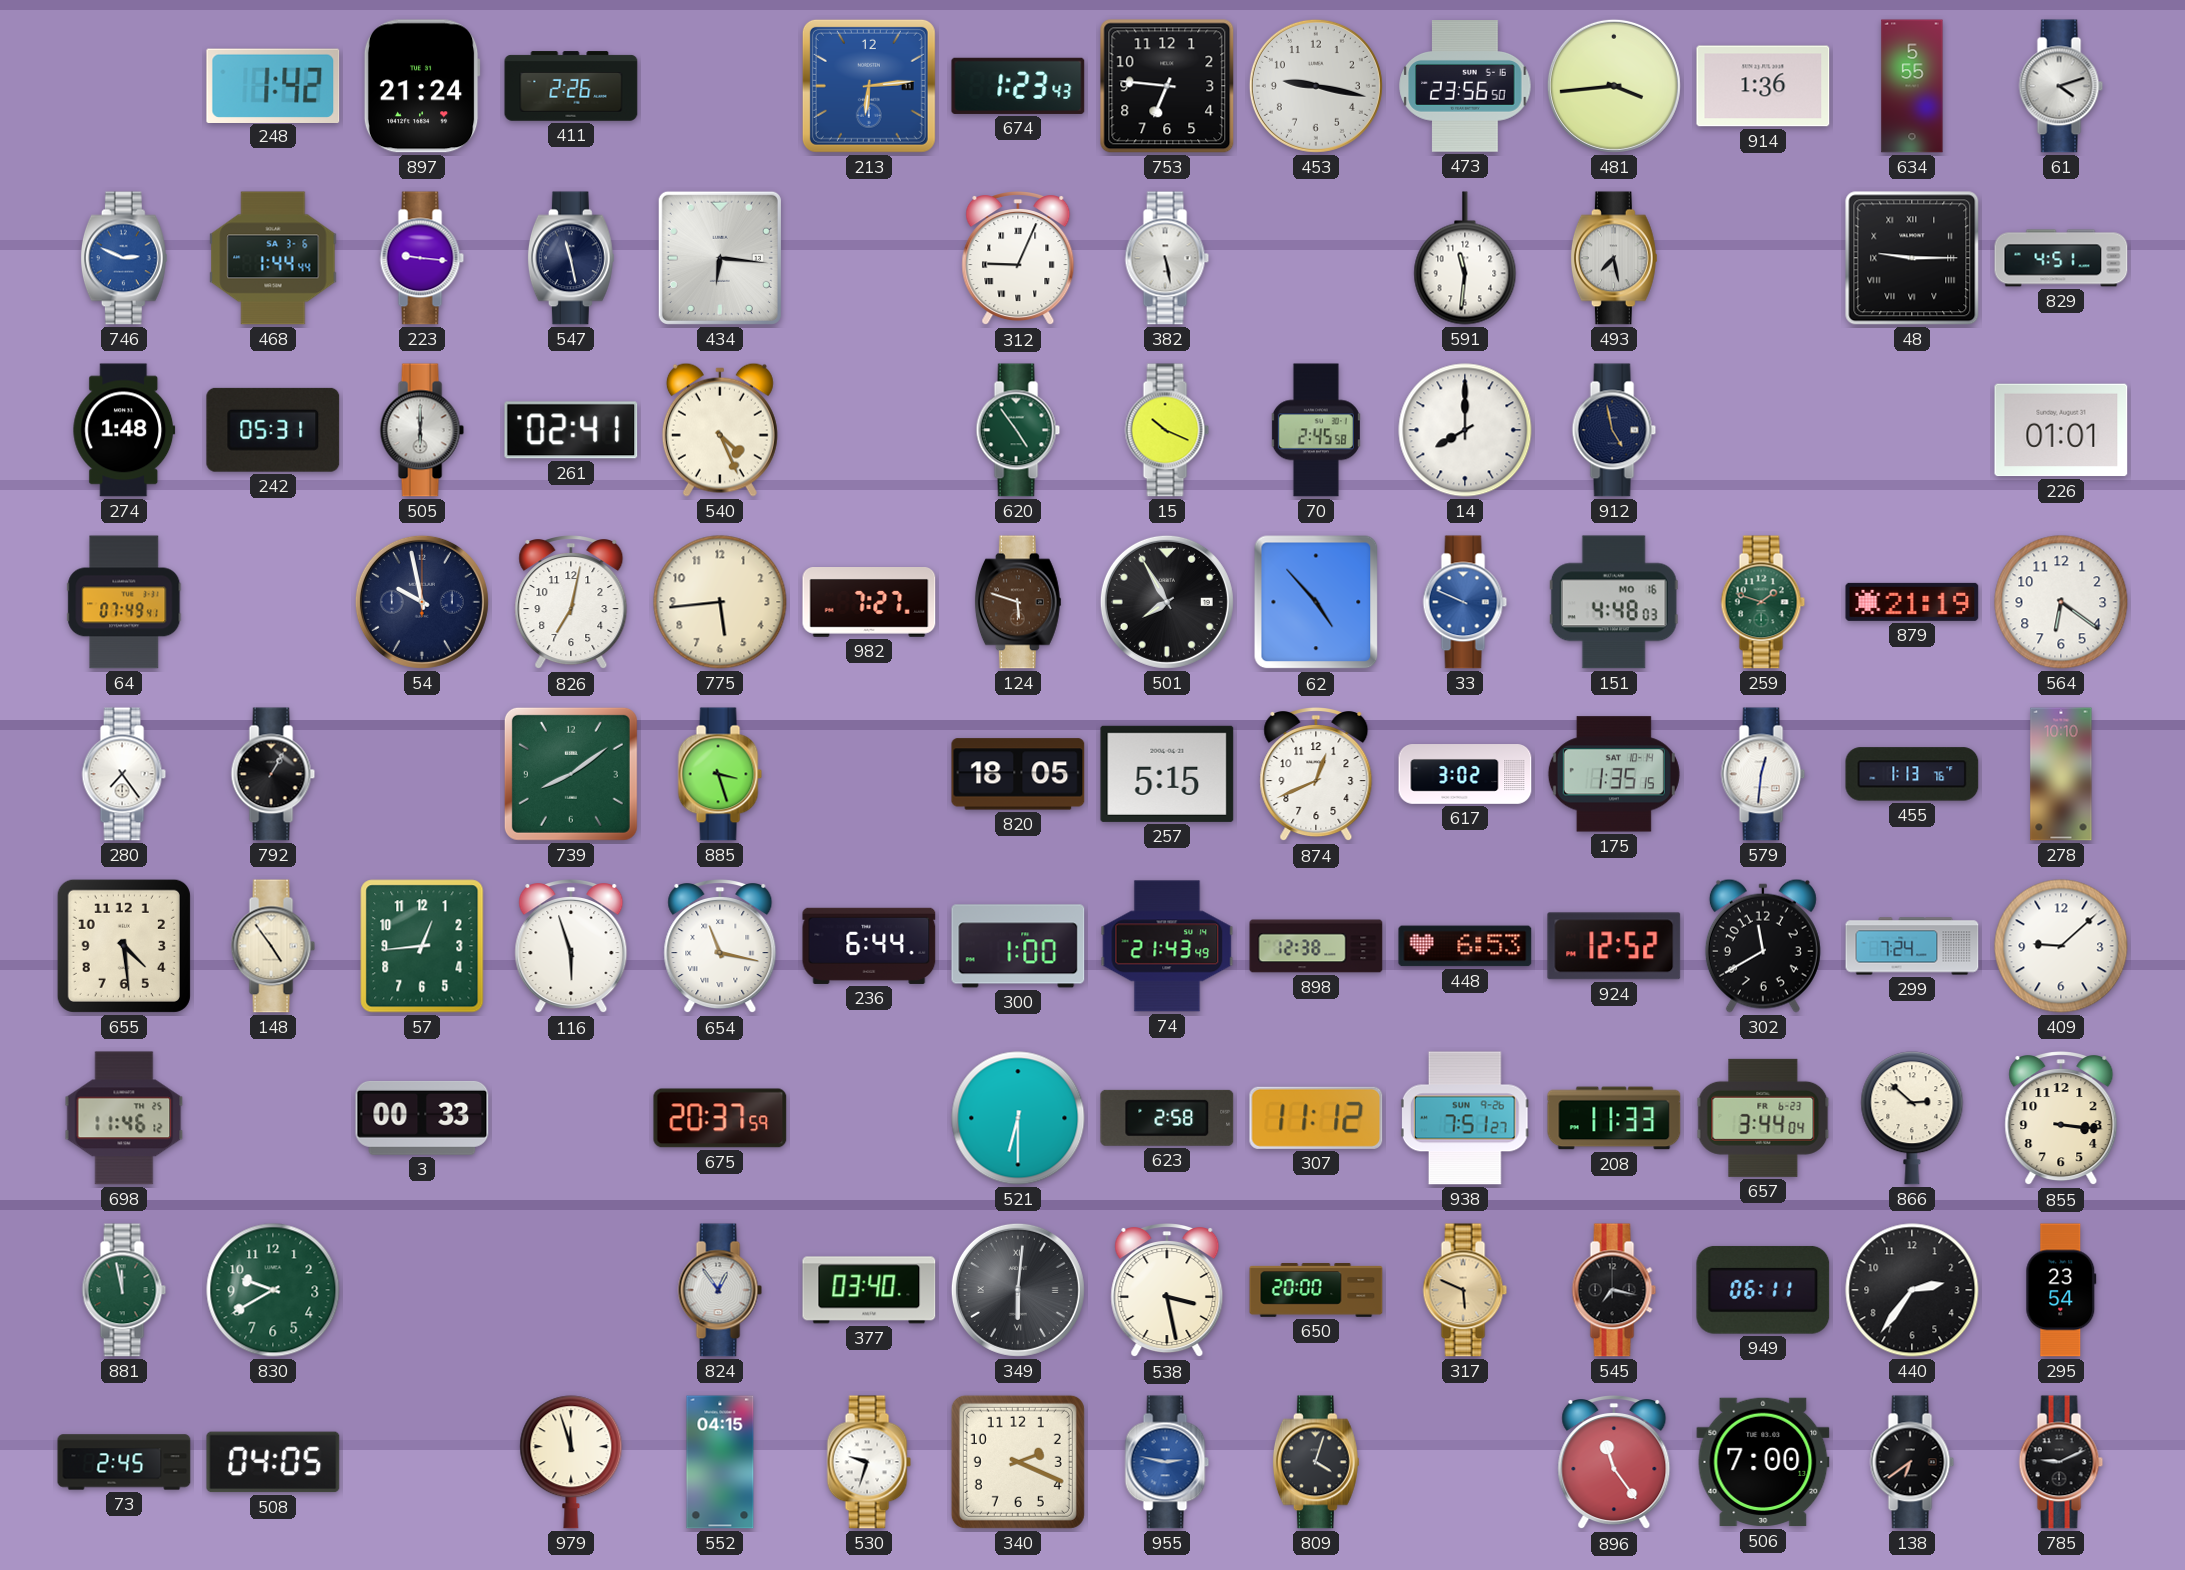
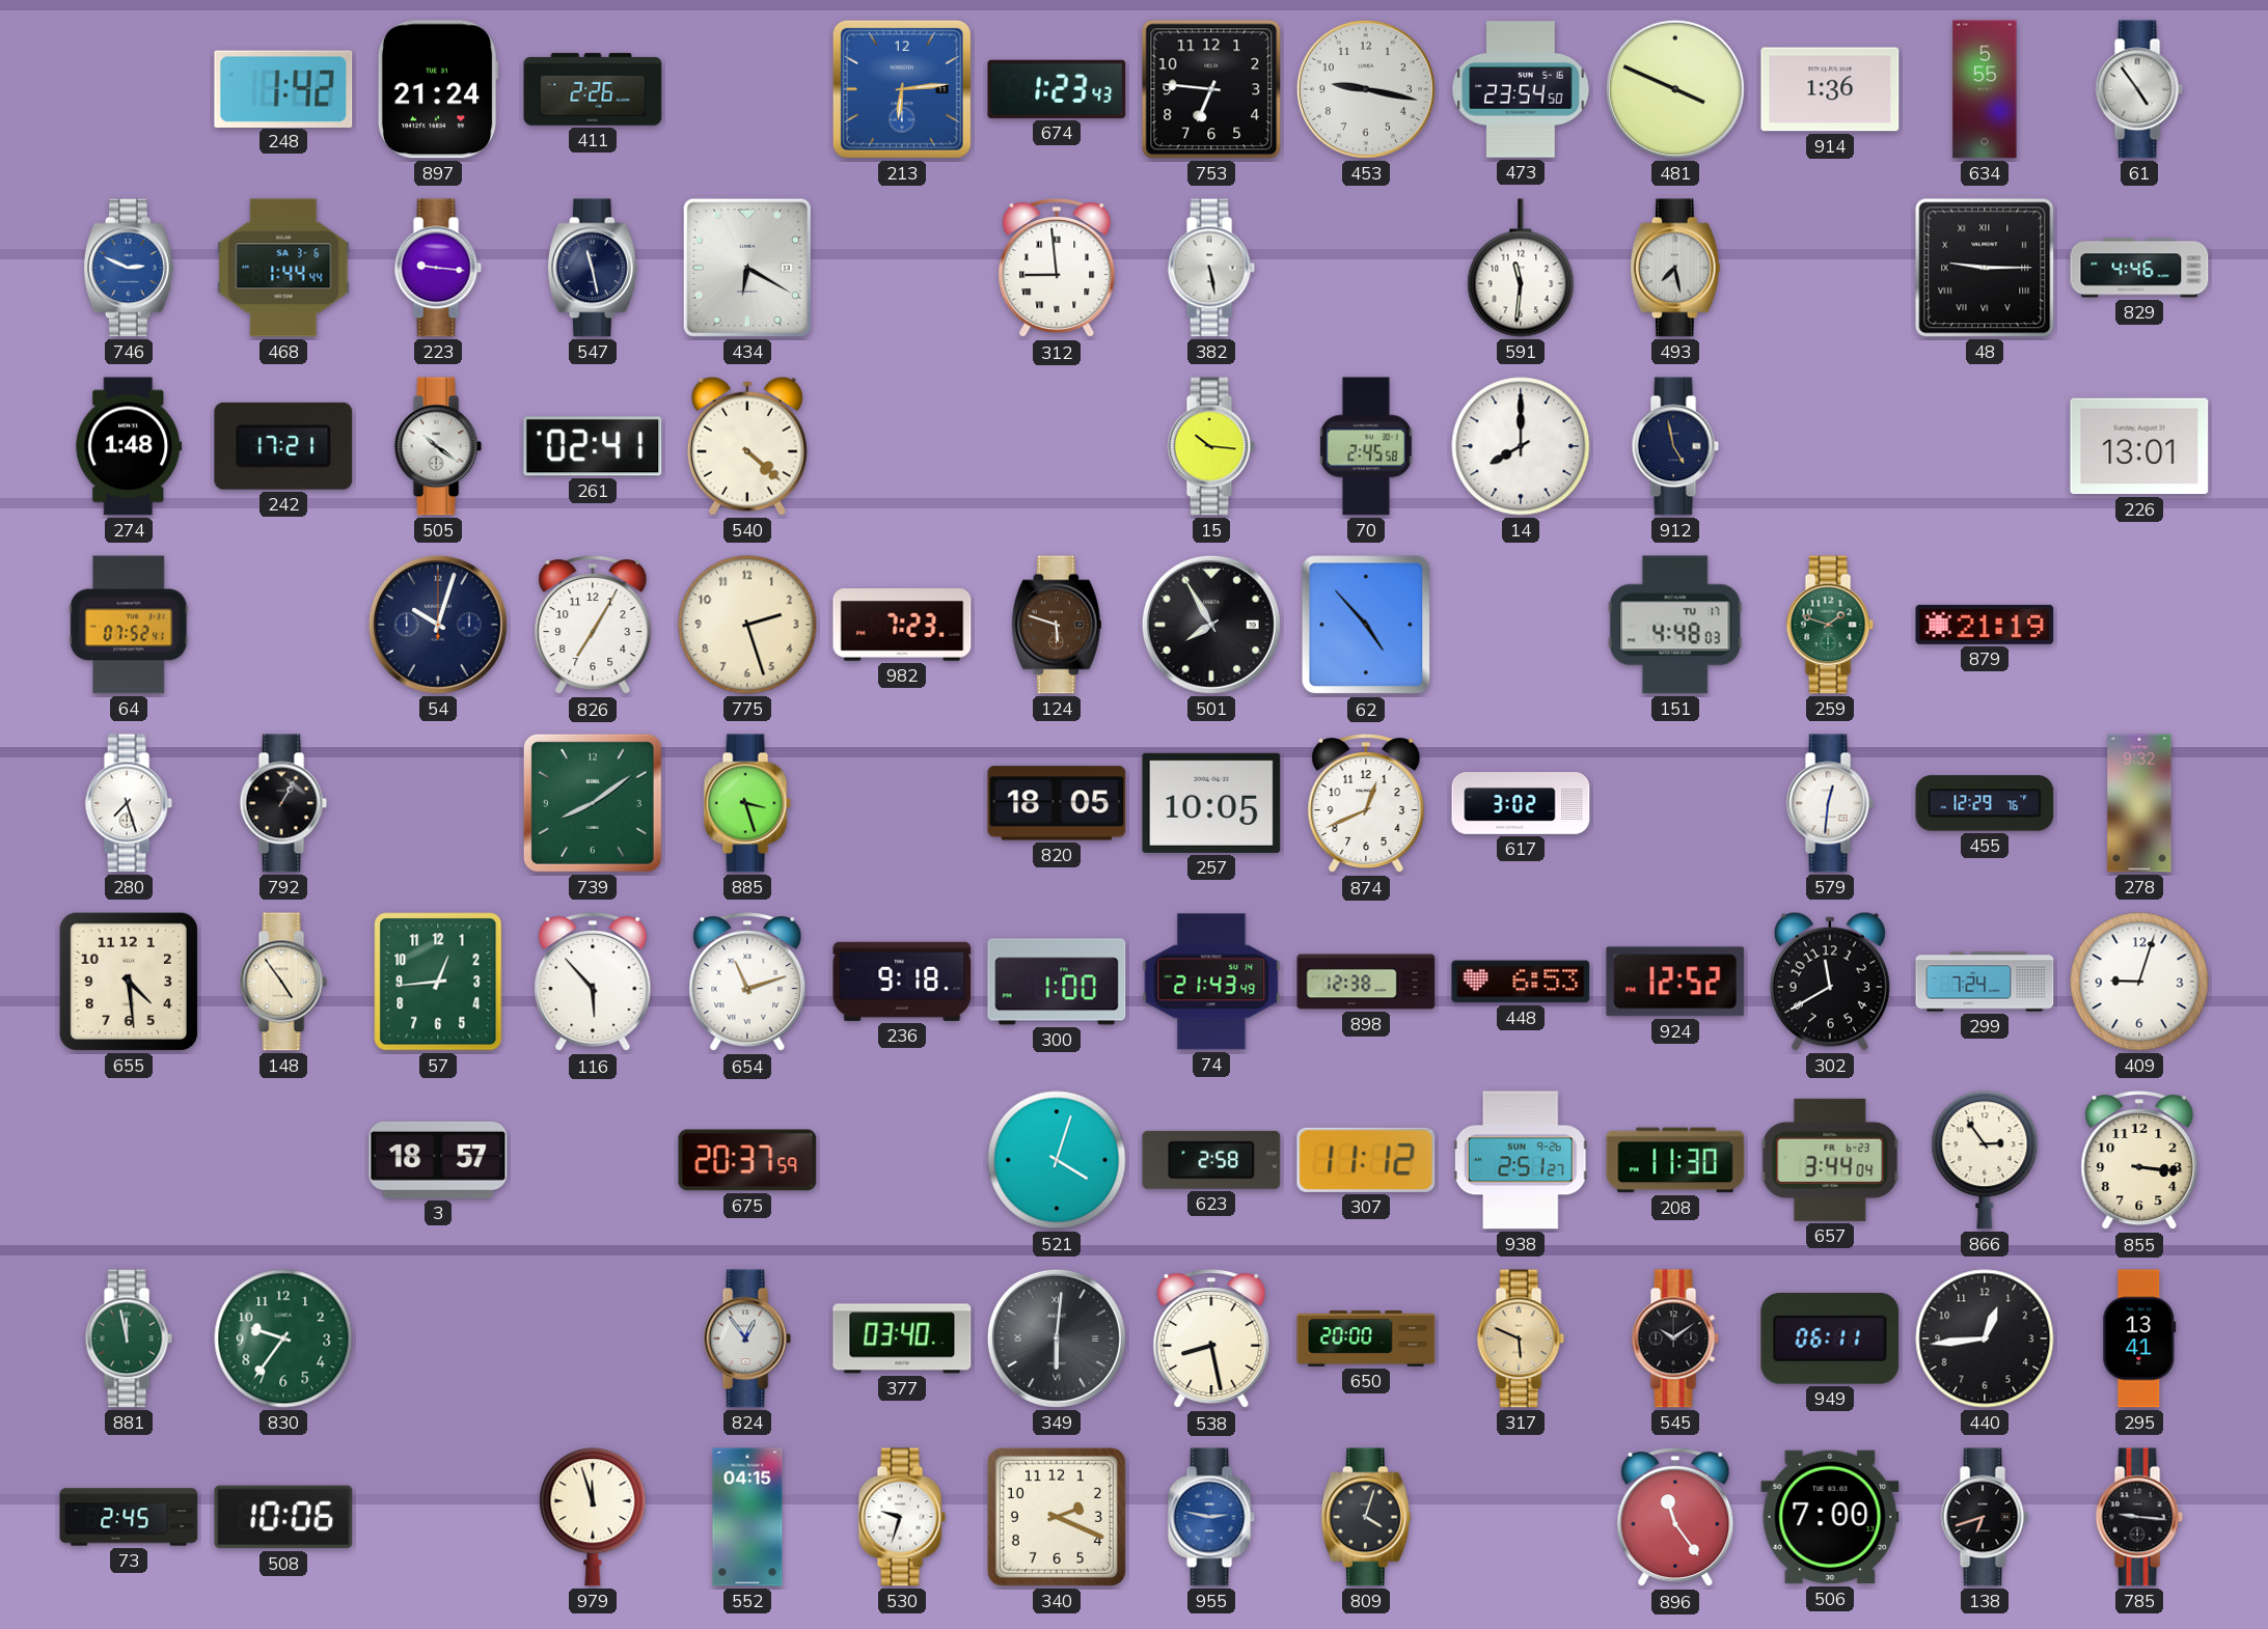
473: 23:56 -> 23:54 (1521, 89)
481: 3:44 -> 3:49 (1675, 89)
61: 4:12 -> 4:54 (2139, 89)
434: 6:16 -> 6:20 (747, 268)
312: 9:04 -> 8:59 (1057, 269)
829: 4:51 -> 4:46 (2139, 268)
242: 05:31 -> 17:21 (283, 446)
505: 6:00 -> 10:21 (438, 446)
540: 4:26 -> 4:22 (747, 446)
620: 4:54 -> none (1018, 430)
15: 10:19 -> 10:16 (1211, 446)
226: 01:01 -> 13:01 (2139, 446)
64: 07:49 -> 07:52 (129, 625)
54: 9:58 -> 10:03 (438, 625)
826: 7:02 -> 7:05 (593, 626)
775: 5:44 -> 2:27 (747, 625)
982: 7:27 -> 7:23 (902, 626)
33: 9:49 -> none (1465, 602)
151 date: MO 16 -> TU 17 (1675, 625)
564: 6:21 -> none (2061, 602)
280: 7:24 -> 7:27 (129, 803)
257: 5:15 -> 10:05 (1211, 803)
175: 1:35 -> none (1614, 774)
455: 1:13 -> 12:29 (1985, 803)
278: 10:10 -> 9:32 (2139, 803)
116: 5:57 -> 5:53 (593, 983)
654: 11:17 -> 11:12 (747, 983)
236: 6:44 -> 9:18 (902, 982)
409: 9:08 -> 9:03 (2139, 982)
698: 11:46 -> none (124, 1118)
3: 00:33 -> 18:57 (438, 1160)
521: 6:30 -> 4:03 (1057, 1160)
938: 7:51 -> 2:51 (1521, 1160)
208: 11:33 -> 11:30 (1675, 1160)
866: 2:52 -> 2:54 (1985, 1160)
830: 9:40 -> 9:36 (283, 1338)
538: 3:28 -> 8:28 (1211, 1340)
545: 7:17 -> 10:09 (1675, 1338)
440: 2:36 -> 12:44 (1985, 1338)
295: 23:54 -> 13:41 (2139, 1338)
508: 04:05 -> 10:06 (283, 1517)
138: 6:39 -> 6:42 (1985, 1517)
785: 9:11 -> 9:16 (2139, 1517)
